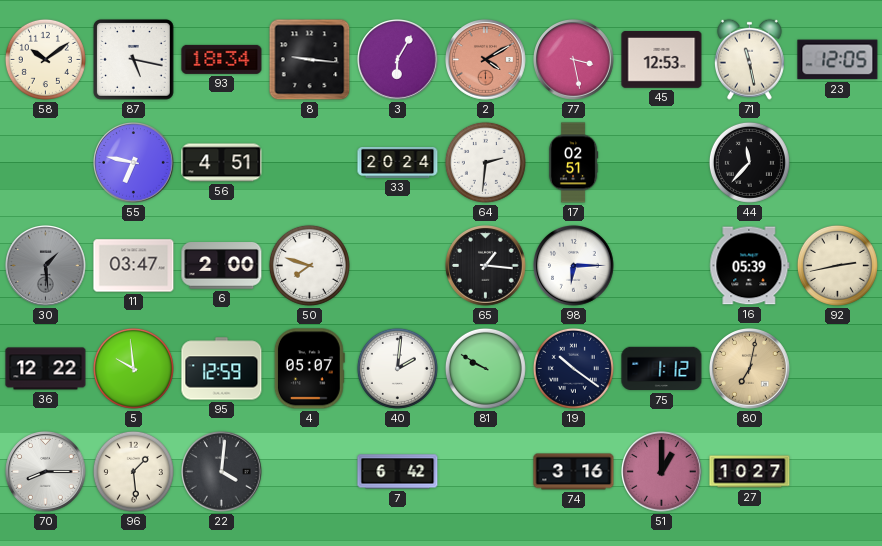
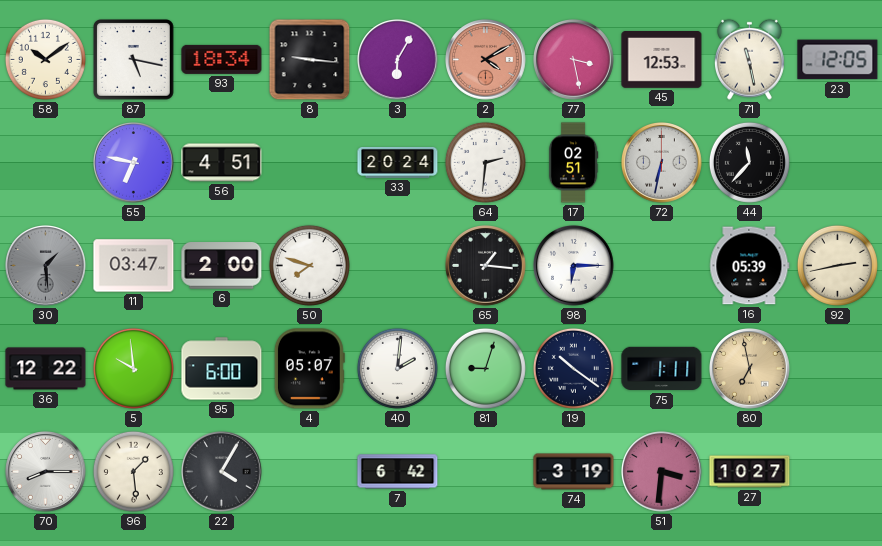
72: none -> 6:32 (662, 163)
95: 12:59 -> 6:00 (222, 369)
81: 9:50 -> 9:03 (485, 368)
75: 1:12 -> 1:11 (662, 369)
80: 7:02 -> 6:58 (750, 369)
22: 4:01 -> 4:05 (222, 472)
74: 3:16 -> 3:19 (574, 472)
51: 1:00 -> 3:31 (662, 472)
